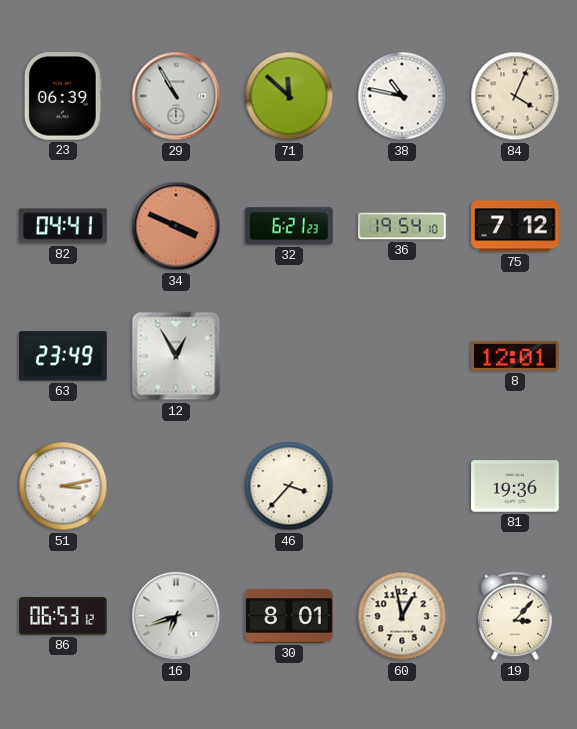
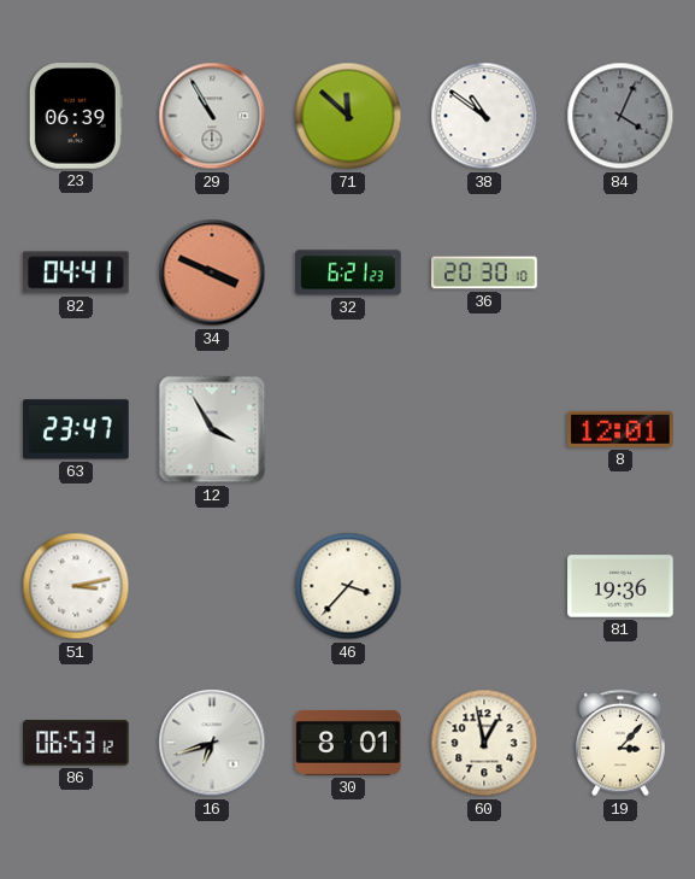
38: 10:47 -> 10:51 (484, 116)
84 dial: cream -> grey (620, 116)
36: 19:54 -> 20:30 (484, 273)
75: 7:12 -> none (515, 226)
63: 23:49 -> 23:47 (76, 429)
12: 12:55 -> 3:55 (212, 429)
